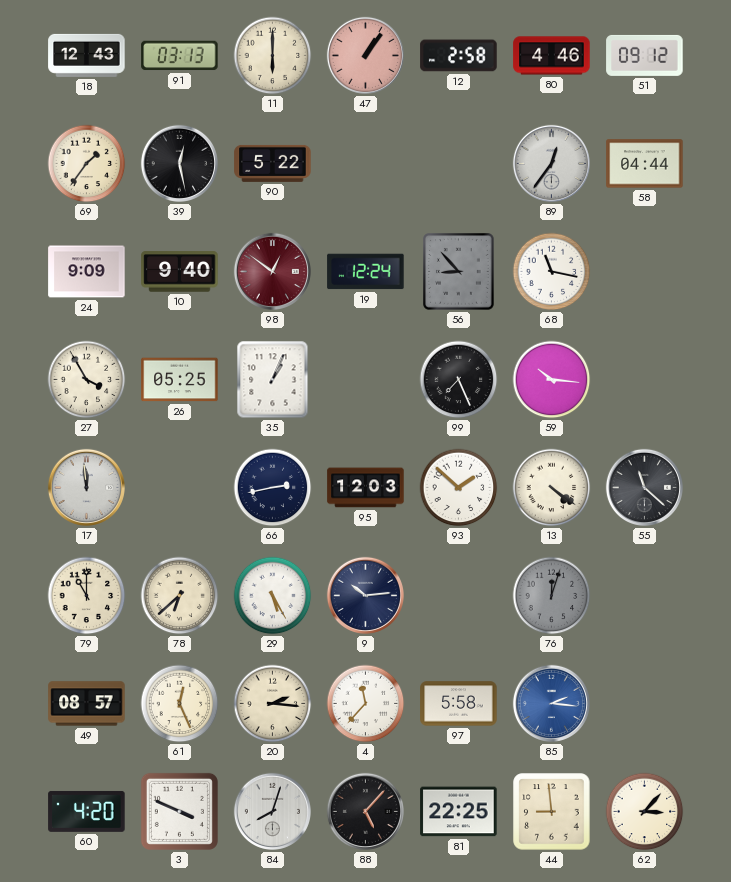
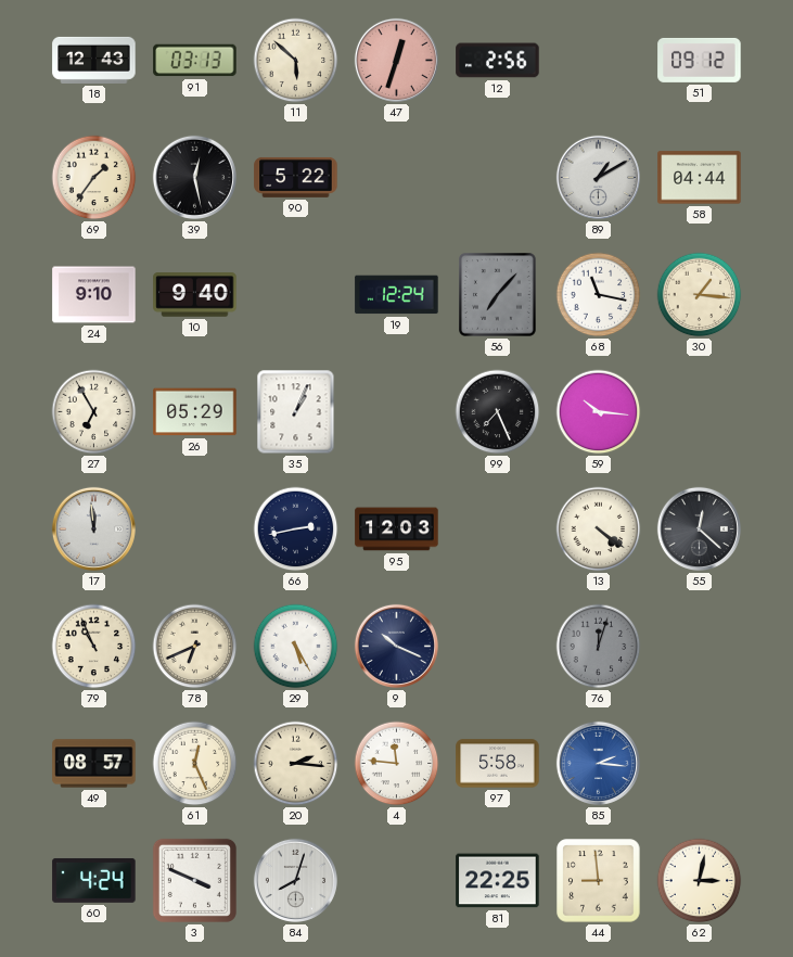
11: 6:00 -> 5:52 (296, 61)
47: 1:06 -> 12:33 (396, 60)
12: 2:58 -> 2:56 (498, 61)
80: 4:46 -> none (552, 56)
89: 12:36 -> 1:10 (598, 177)
24: 9:09 -> 9:10 (94, 295)
98: 12:51 -> none (272, 271)
56: 8:53 -> 7:07 (498, 295)
30: none -> 1:16 (700, 295)
27: 3:55 -> 6:55 (94, 412)
26: 05:25 -> 05:29 (195, 412)
93: 1:52 -> none (459, 488)
55: 11:22 -> 12:22 (699, 528)
79: 11:00 -> 10:56 (94, 647)
78: 6:38 -> 6:41 (195, 647)
9: 10:14 -> 10:19 (396, 646)
4: 11:37 -> 11:46 (397, 764)
60: 4:20 -> 4:24 (94, 880)
88: 5:07 -> none (365, 811)
62: 3:07 -> 3:02 (700, 881)
